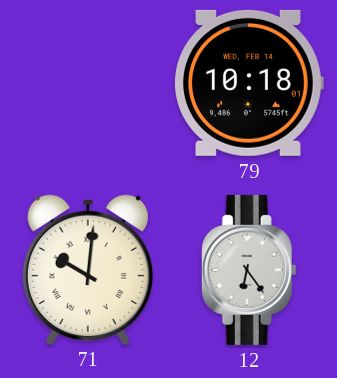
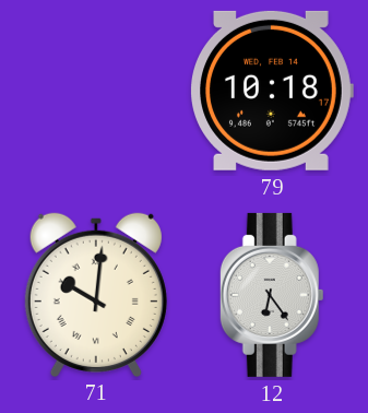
79: 10:18:01 -> 10:18:17 (272, 91)
